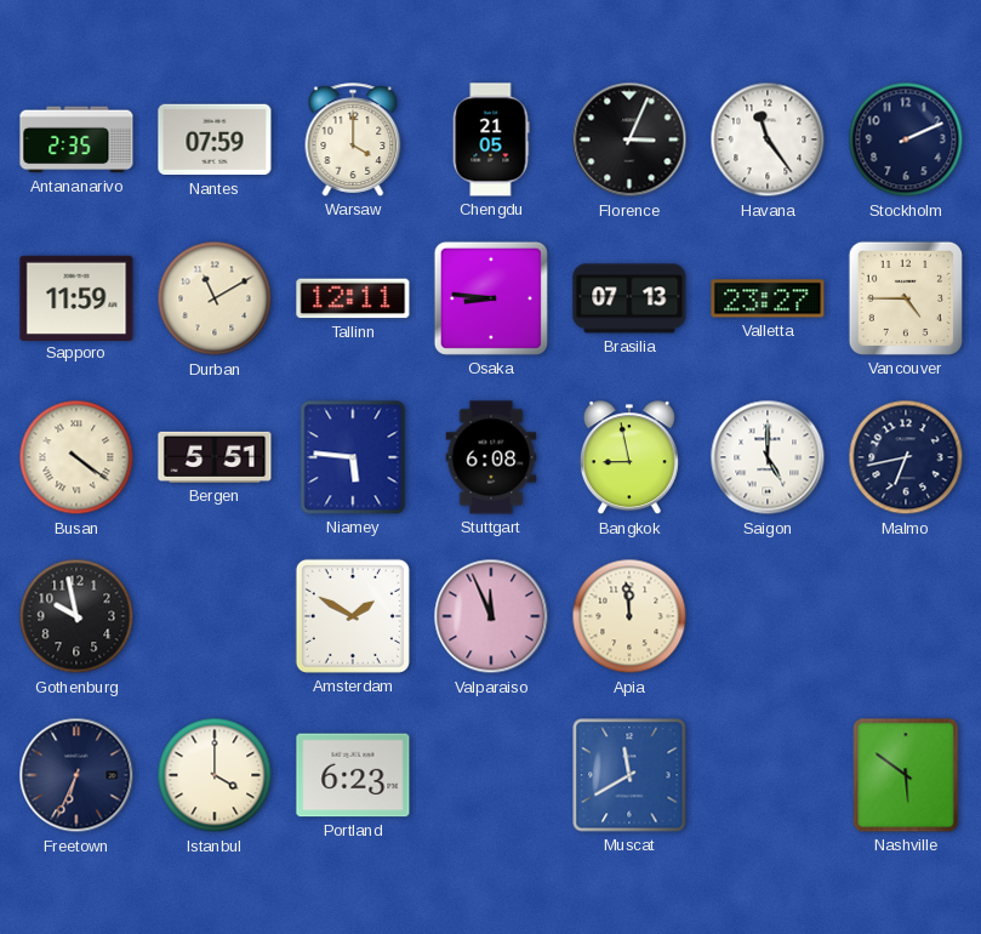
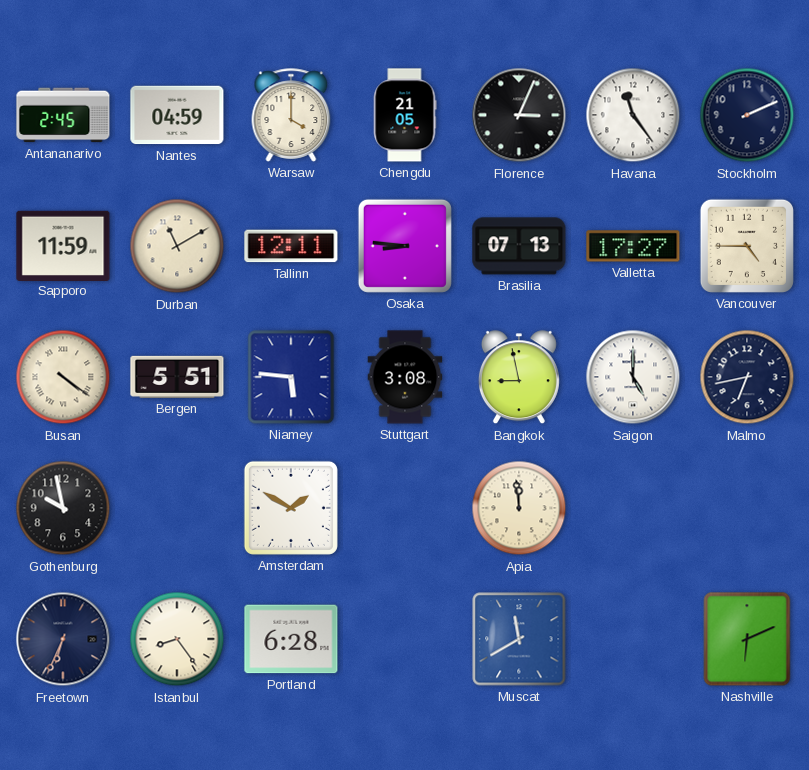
Antananarivo: 2:35 -> 2:45 (63, 115)
Nantes: 07:59 -> 04:59 (177, 115)
Valletta: 23:27 -> 17:27 (633, 246)
Stuttgart: 6:08 -> 3:08 (405, 377)
Valparaiso: 11:56 -> none (491, 616)
Istanbul: 4:00 -> 8:24 (177, 639)
Portland: 6:23 -> 6:28 (291, 639)
Nashville: 5:51 -> 6:11 (747, 639)
